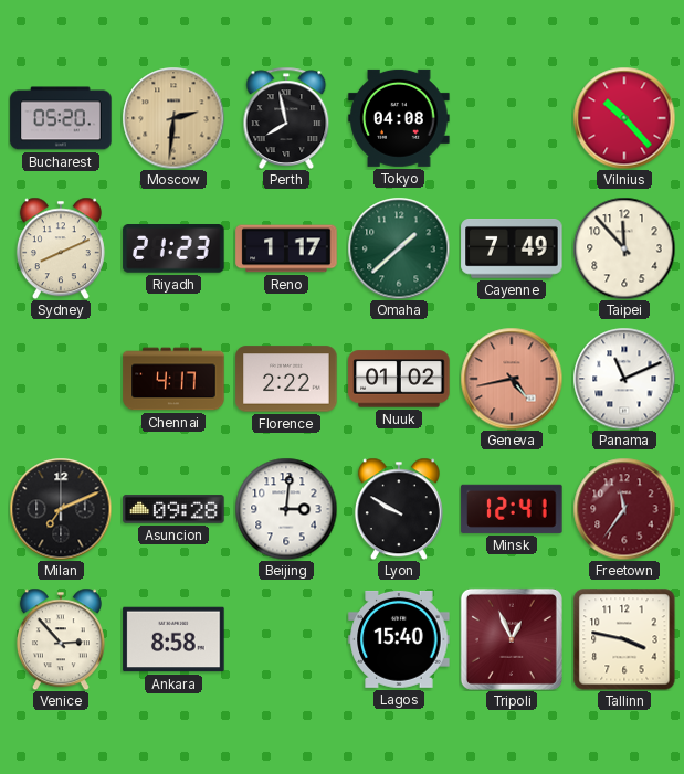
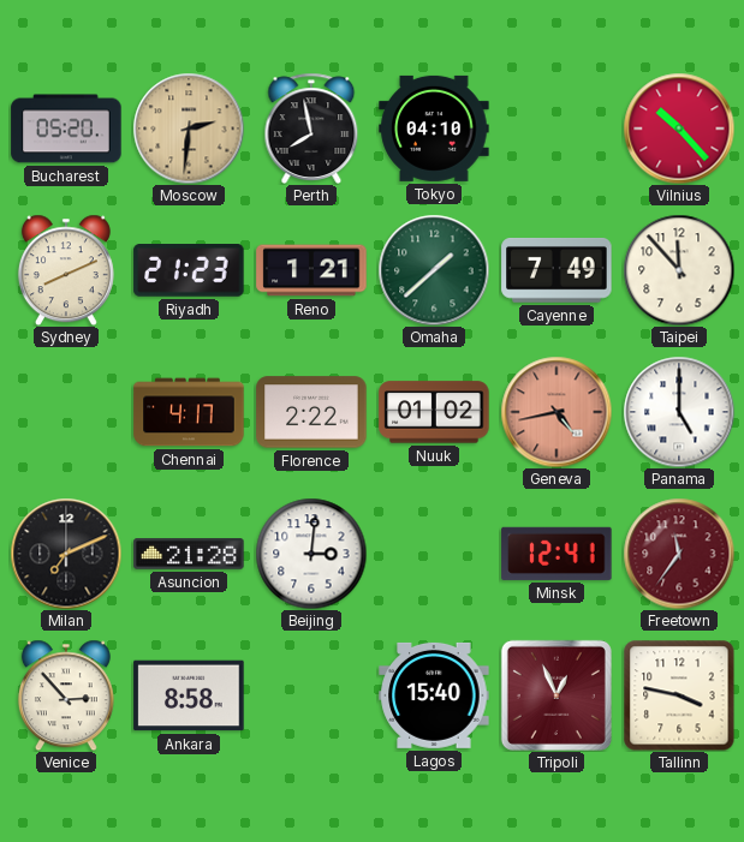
Tokyo: 04:08 -> 04:10 (434, 129)
Reno: 1:17 -> 1:21 (311, 270)
Panama: 11:11 -> 5:00 (679, 412)
Asuncion: 09:28 -> 21:28 (189, 554)
Lyon: 9:50 -> none (399, 509)
